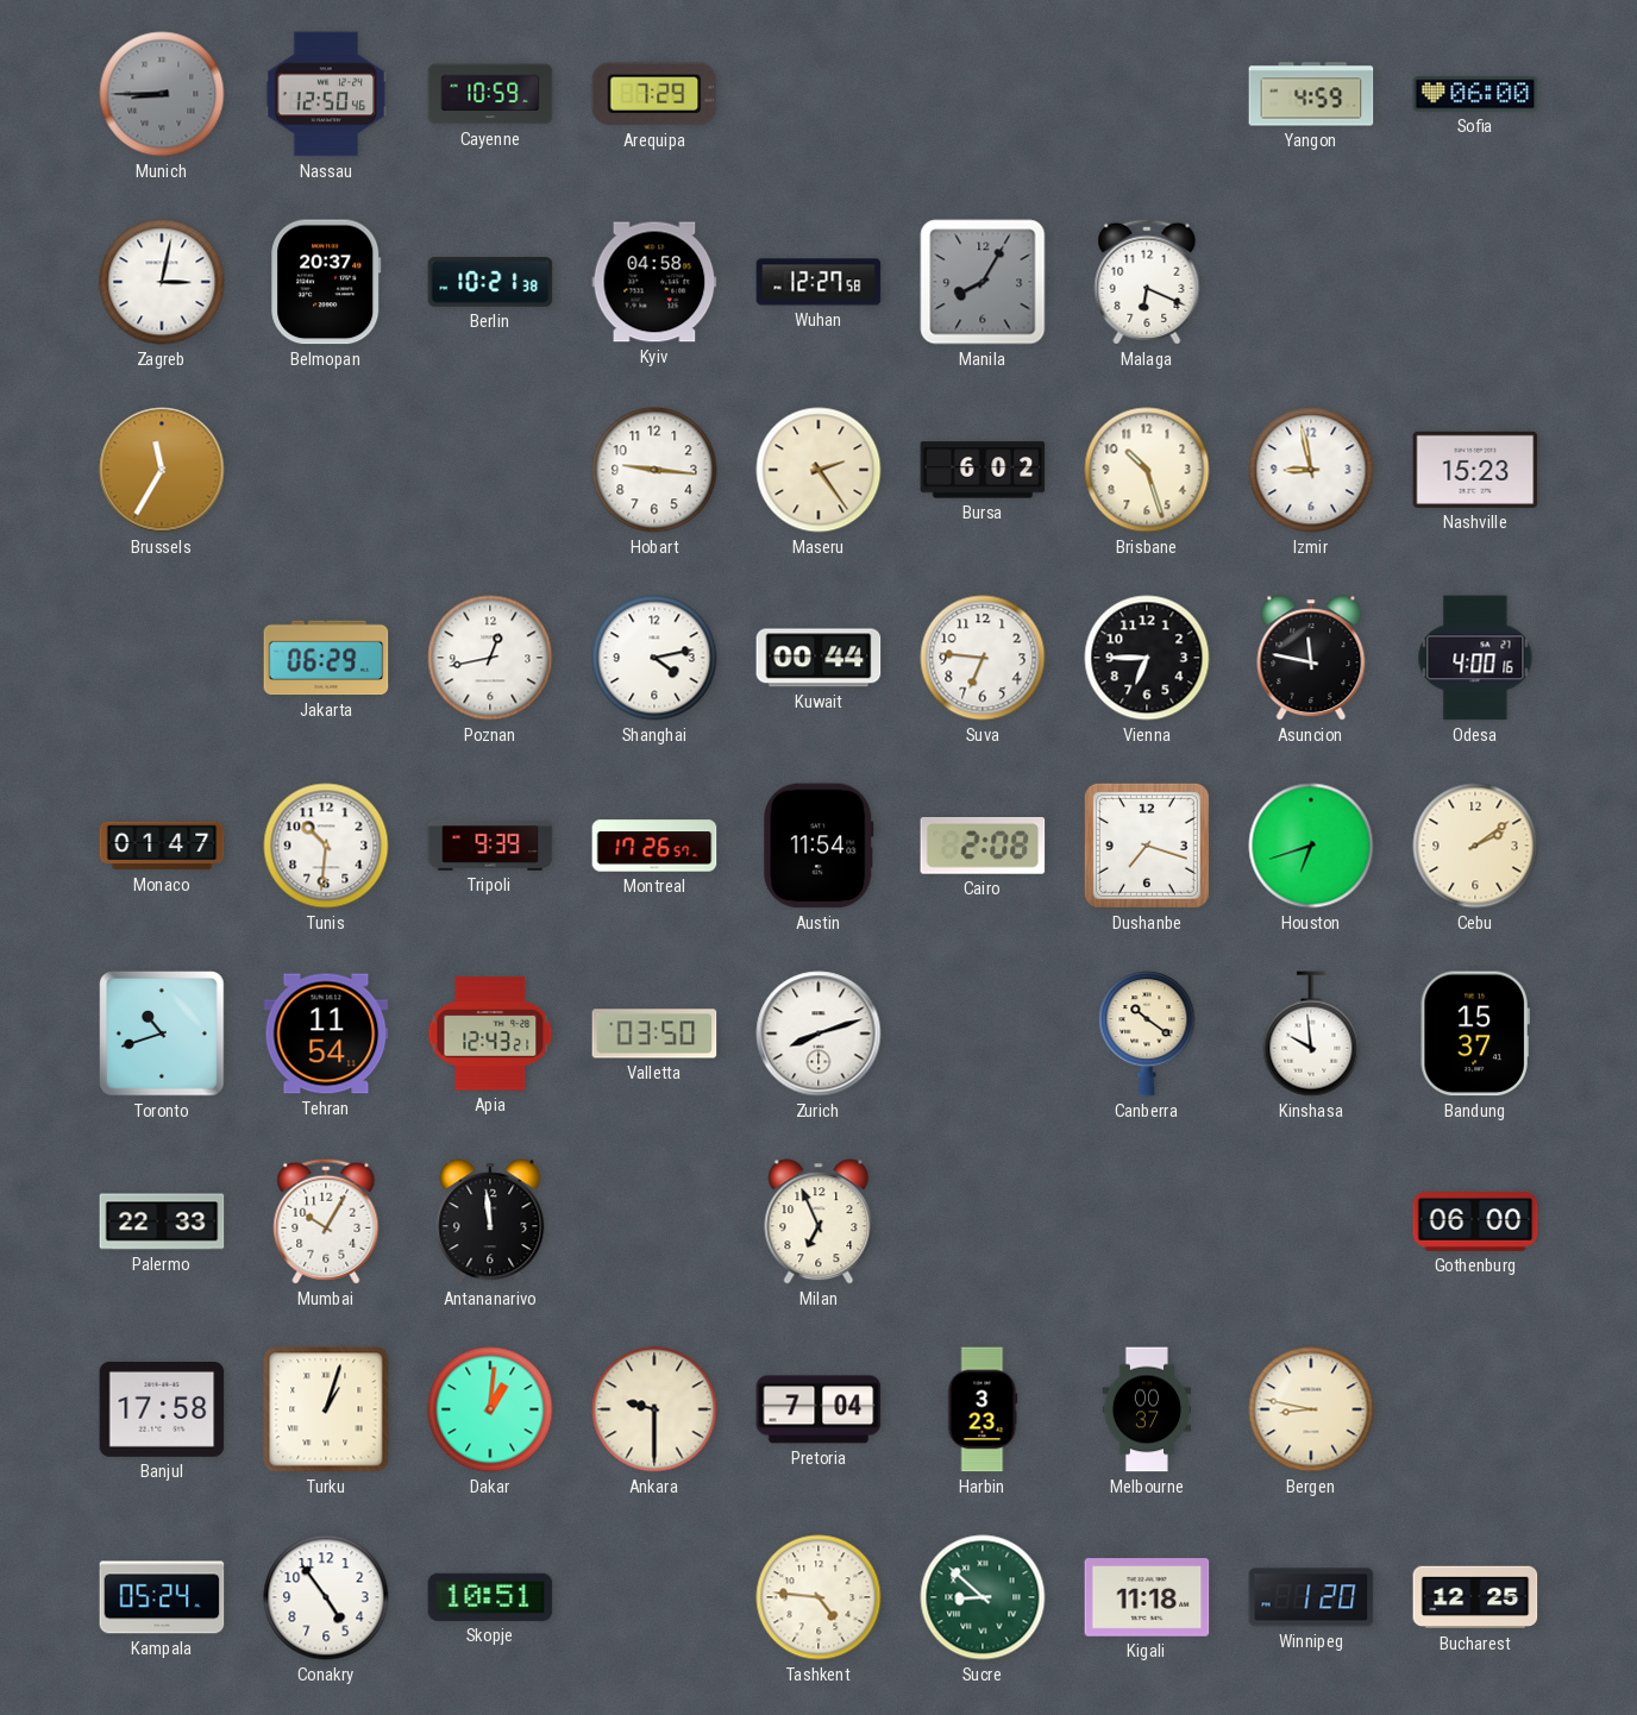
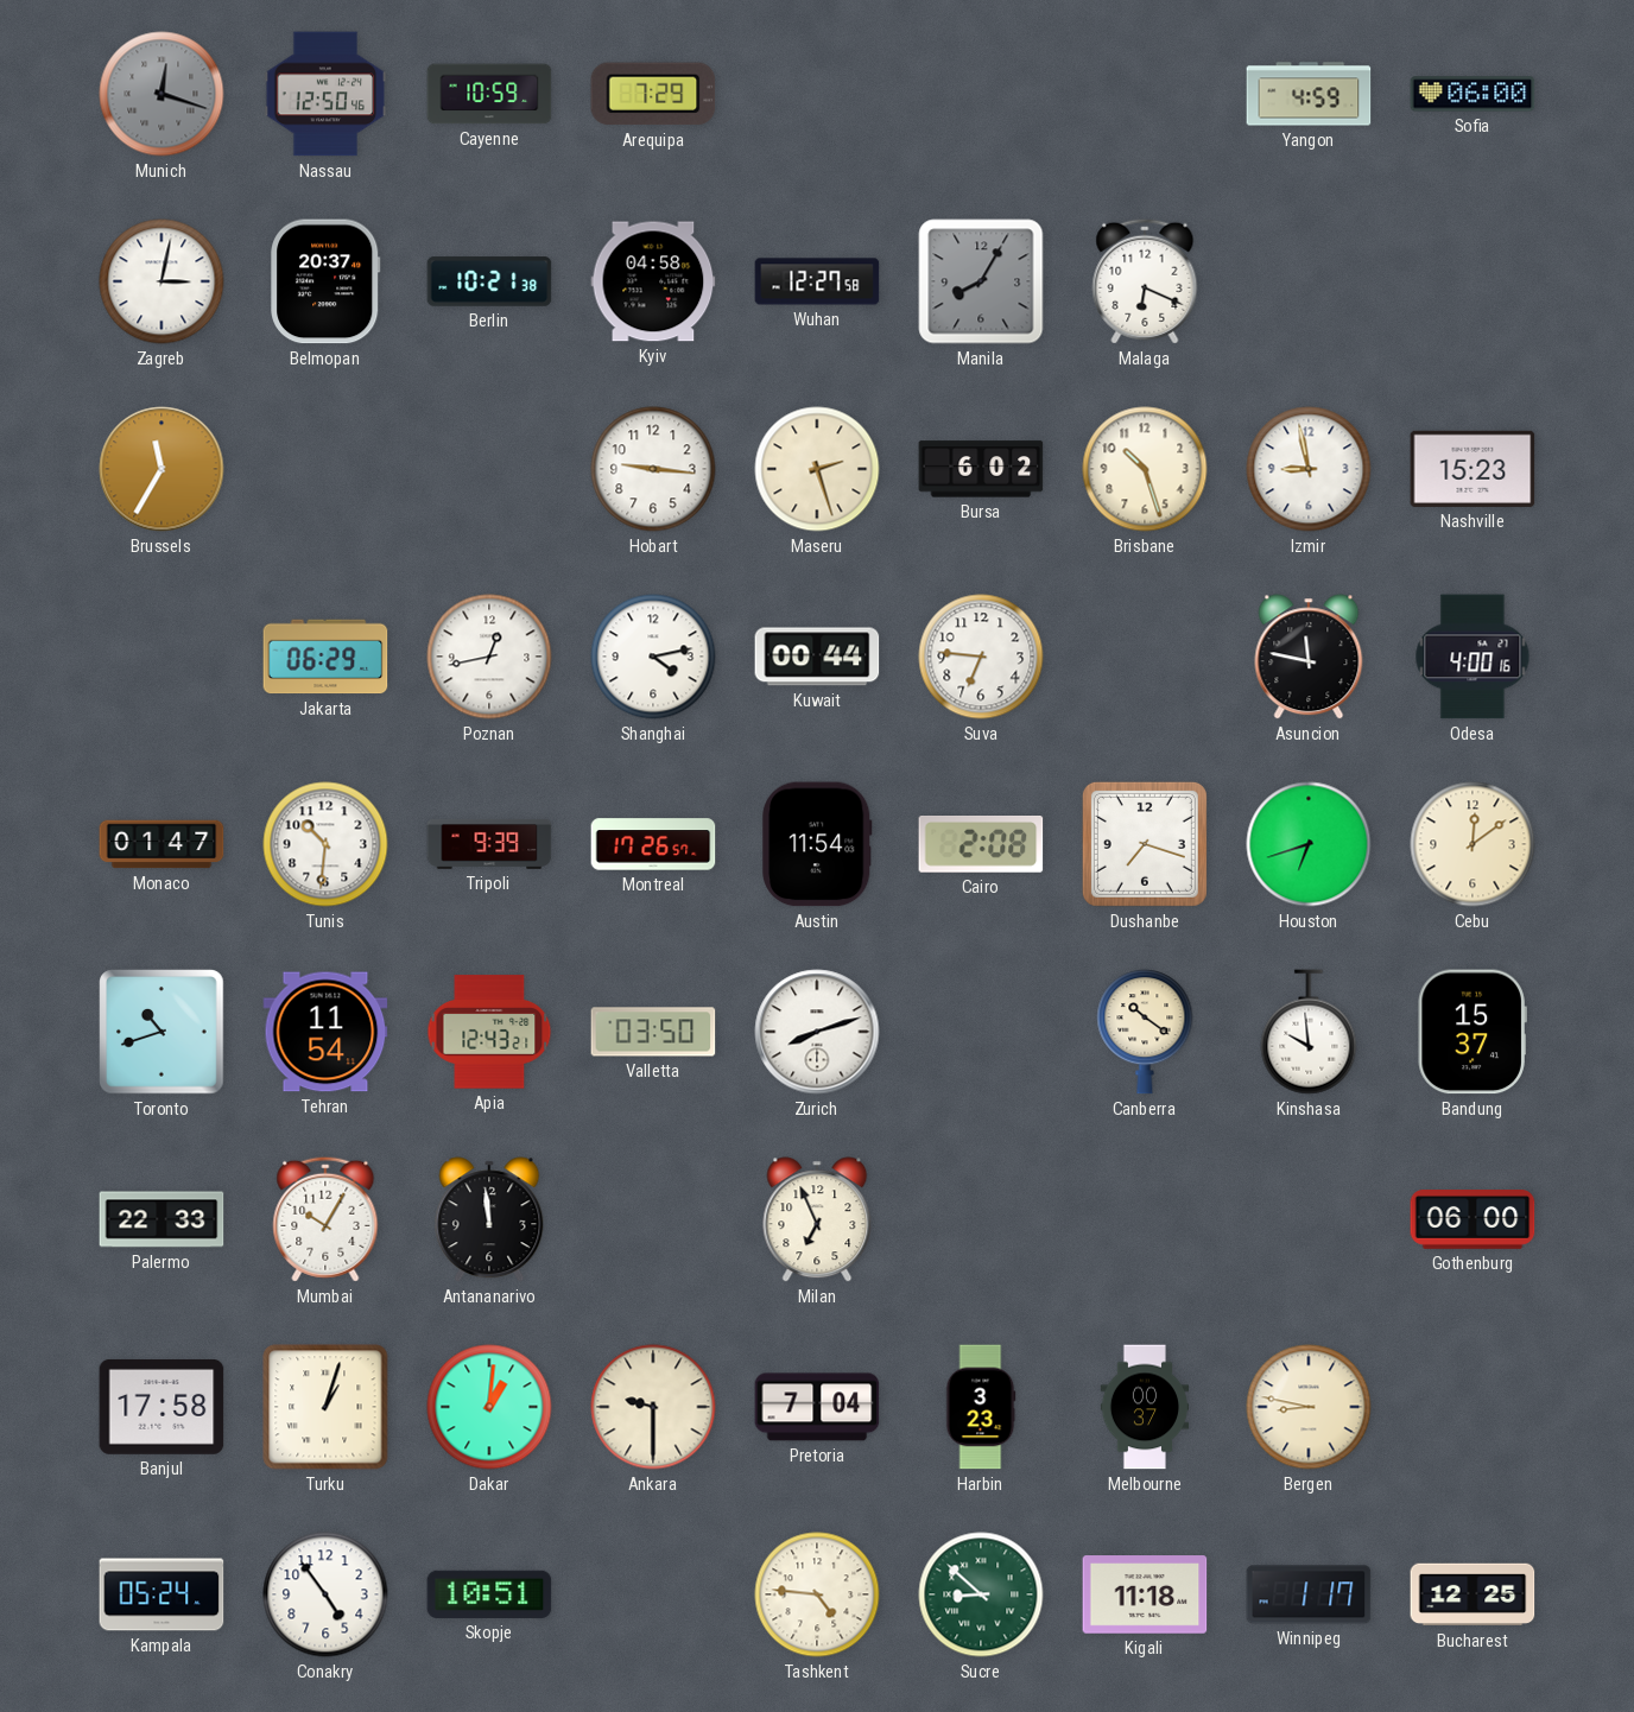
Munich: 8:45 -> 12:18 (161, 94)
Maseru: 2:24 -> 2:27 (817, 469)
Vienna: 6:45 -> none (1147, 658)
Cebu: 2:09 -> 12:09 (1472, 844)
Winnipeg: 1:20 -> 1:17 (1309, 1594)
